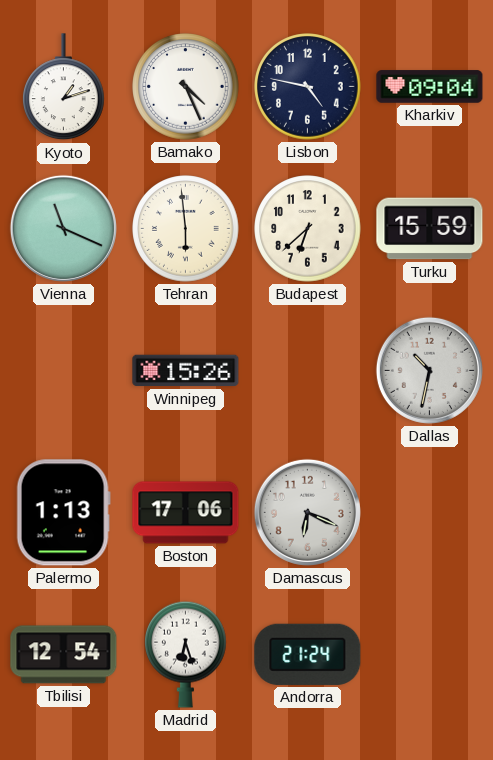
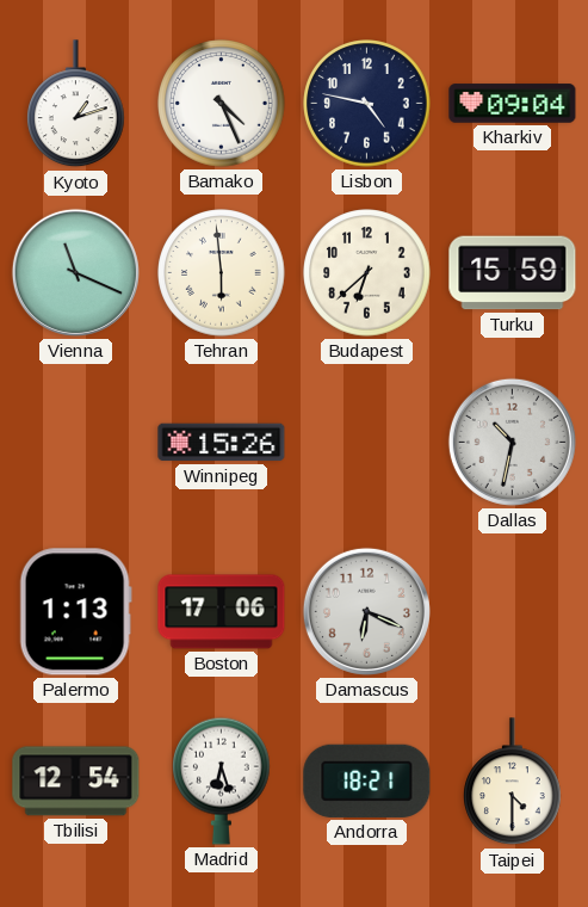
Andorra: 21:24 -> 18:21 (367, 780)
Taipei: none -> 4:30 (513, 782)
